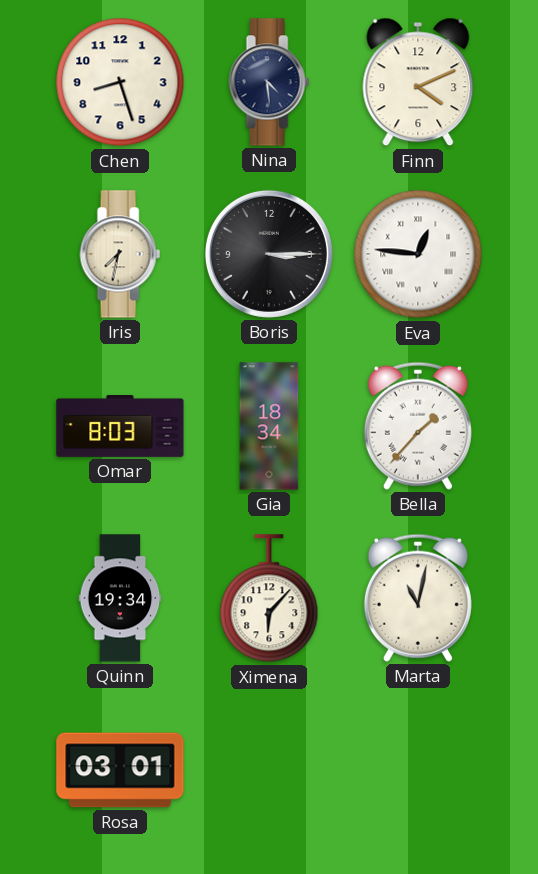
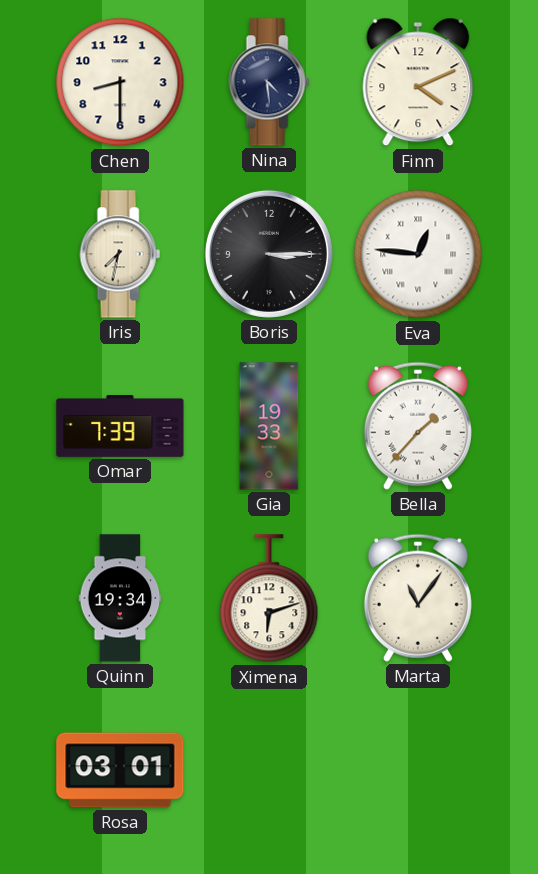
Chen: 8:27 -> 8:30 (120, 82)
Omar: 8:03 -> 7:39 (120, 427)
Gia: 18:34 -> 19:33 (269, 426)
Ximena: 6:07 -> 6:12 (269, 599)
Marta: 11:02 -> 11:06 (418, 598)
